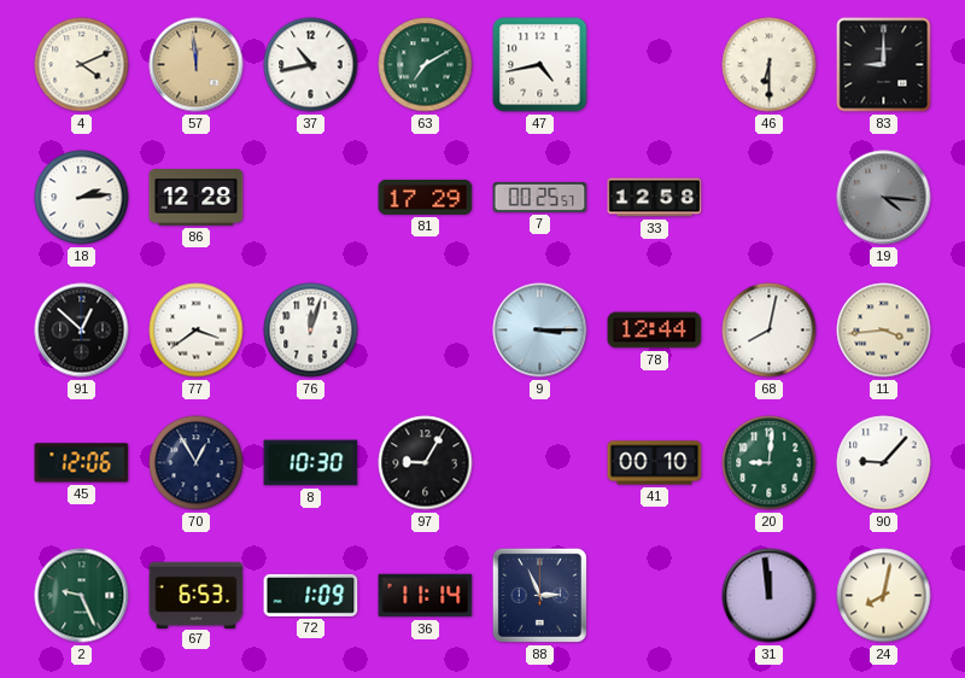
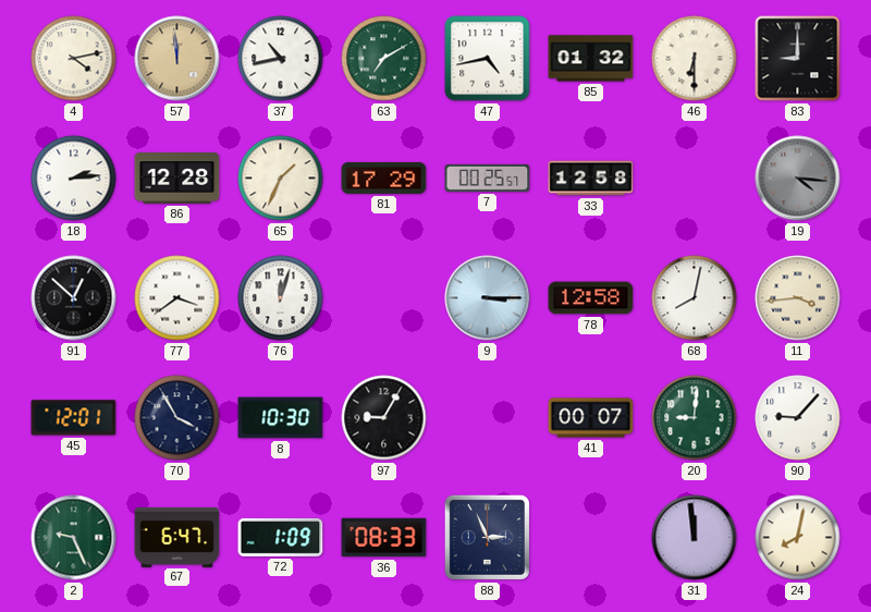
4: 4:11 -> 4:13 (74, 59)
85: none -> 01:32 (591, 59)
65: none -> 1:34 (281, 179)
78: 12:44 -> 12:58 (591, 298)
45: 12:06 -> 12:01 (74, 418)
70: 12:55 -> 3:55 (177, 418)
41: 00:10 -> 00:07 (591, 418)
67: 6:53 -> 6:47 (177, 537)
36: 11:14 -> 08:33 (384, 538)
